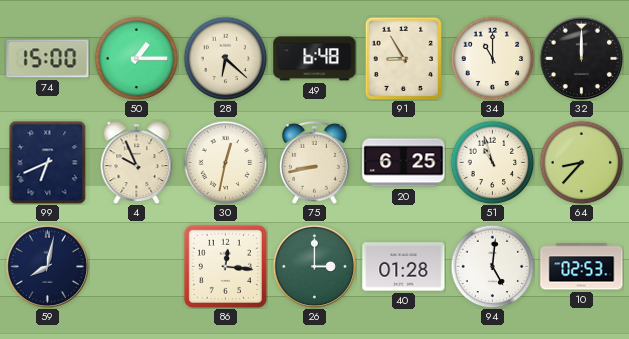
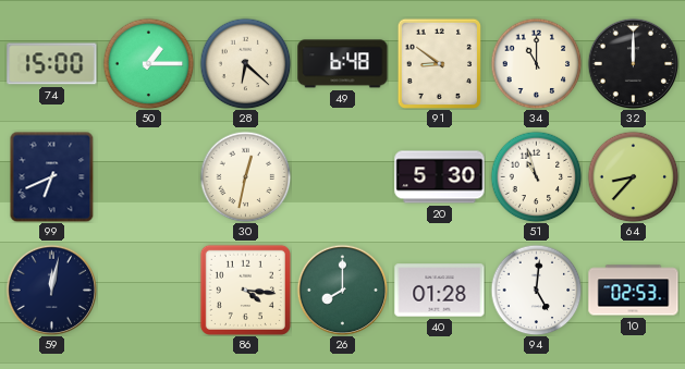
91: 8:55 -> 8:51 (439, 63)
4: 9:56 -> none (137, 163)
75: 8:43 -> none (314, 162)
20: 6:25 -> 5:30 (440, 177)
59: 8:02 -> 12:02 (51, 290)
86: 12:16 -> 4:16 (245, 290)
26: 3:00 -> 8:00 (342, 290)
